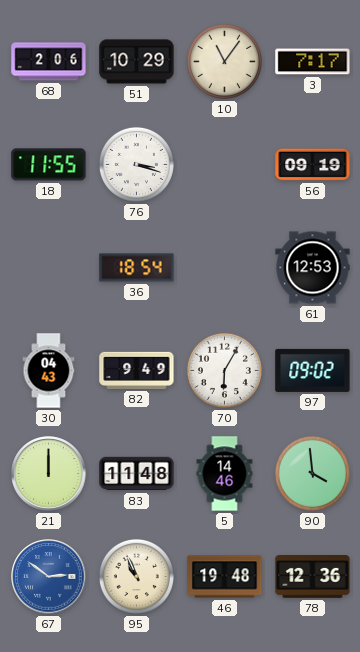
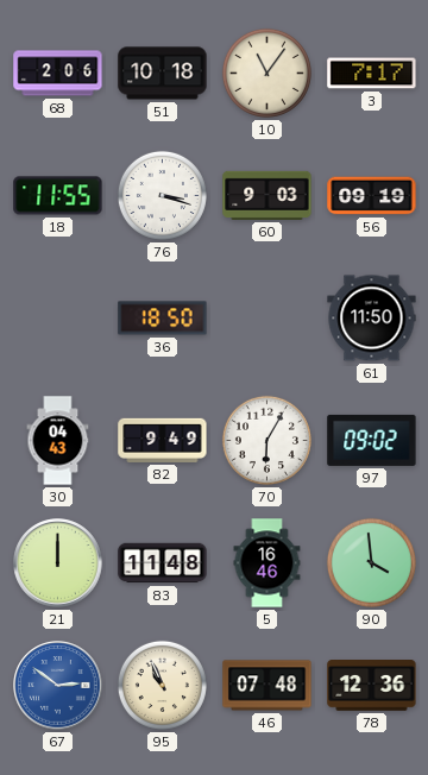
51: 10:29 -> 10:18 (163, 74)
60: none -> 9:03 (267, 195)
36: 18:54 -> 18:50 (163, 319)
61: 12:53 -> 11:50 (372, 319)
5: 14:46 -> 16:46 (267, 563)
46: 19:48 -> 07:48 (267, 686)
